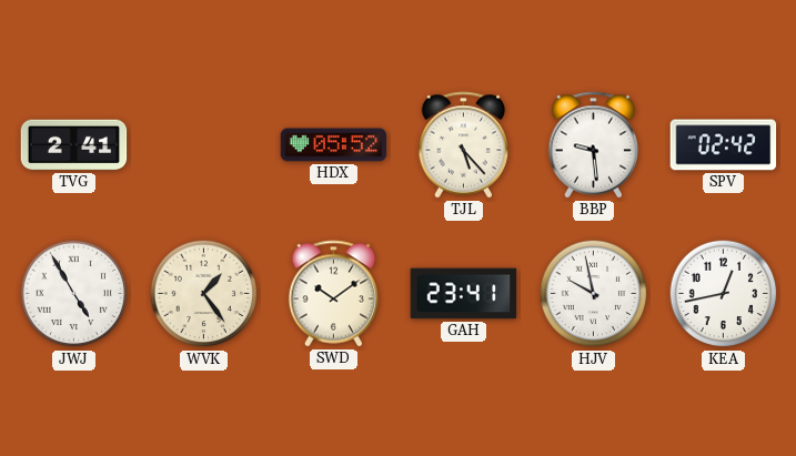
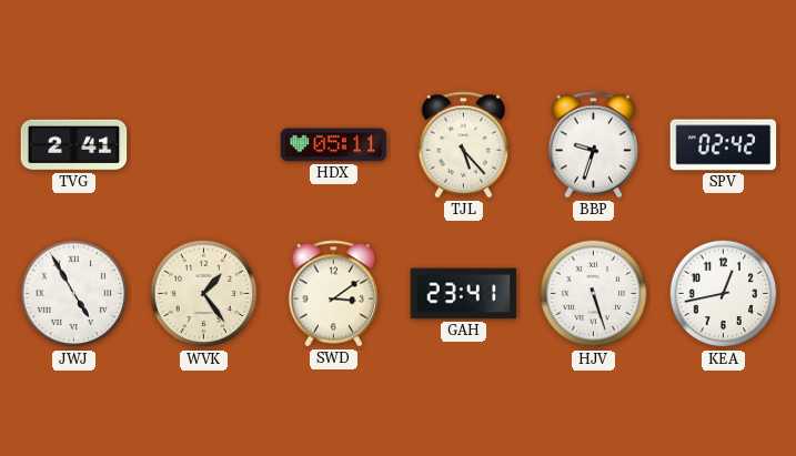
HDX: 05:52 -> 05:11 (334, 145)
BBP: 9:29 -> 9:33 (594, 145)
SWD: 10:09 -> 3:09 (334, 294)
HJV: 9:58 -> 5:27 (594, 294)
